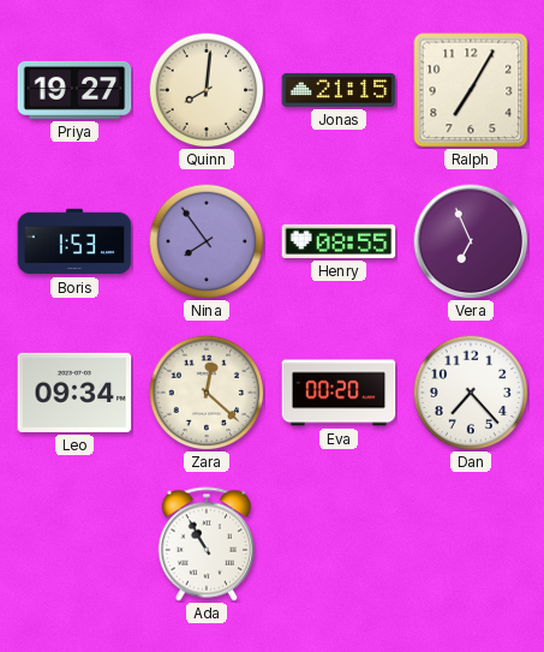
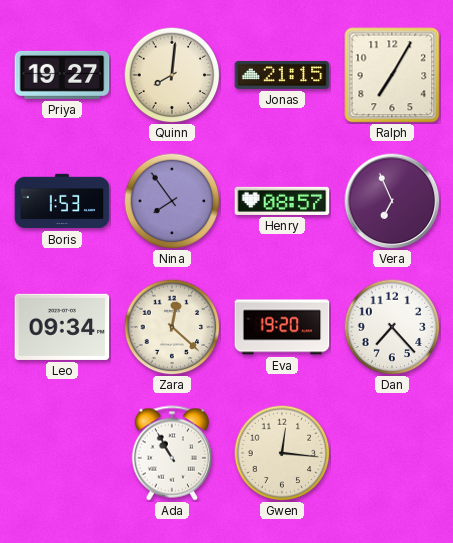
Henry: 08:55 -> 08:57 (282, 201)
Eva: 00:20 -> 19:20 (282, 327)
Gwen: none -> 12:16 (282, 453)
